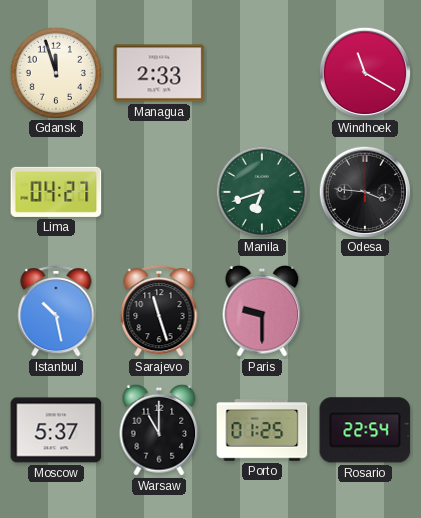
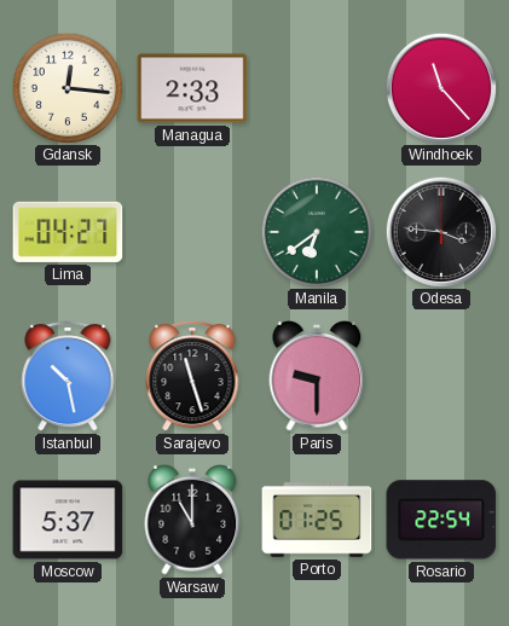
Gdansk: 11:57 -> 12:16 (66, 87)
Windhoek: 11:20 -> 11:23 (440, 87)
Manila: 6:42 -> 6:39 (316, 231)
